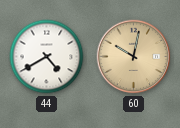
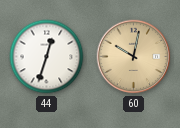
44: 4:40 -> 12:33 (47, 57)
